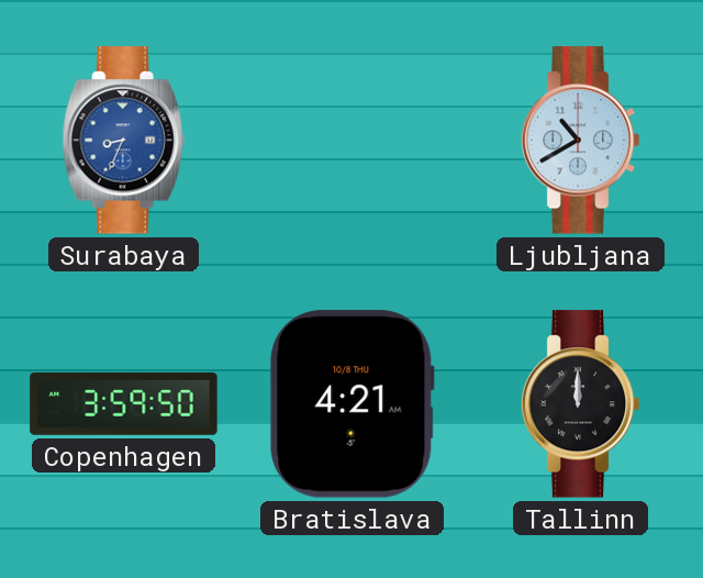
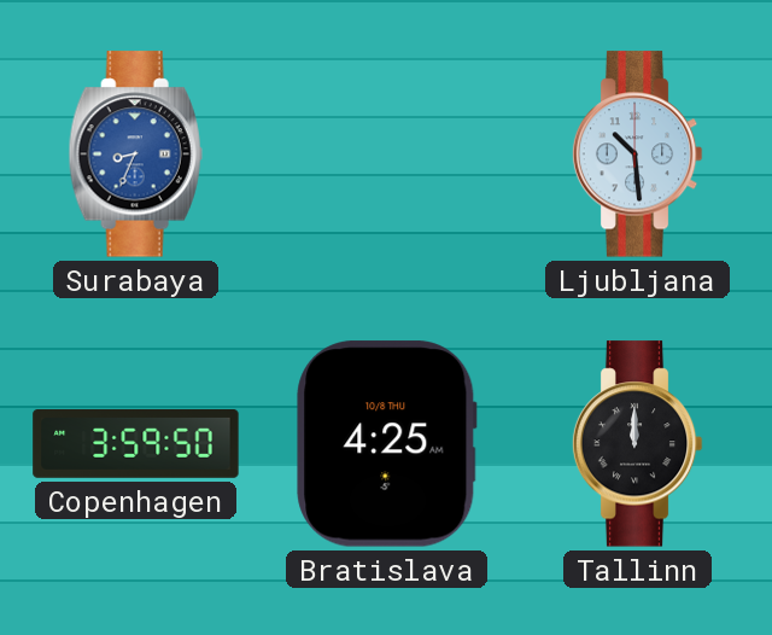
Ljubljana: 10:40 -> 10:29 (637, 155)
Bratislava: 4:21 -> 4:25 (387, 444)
